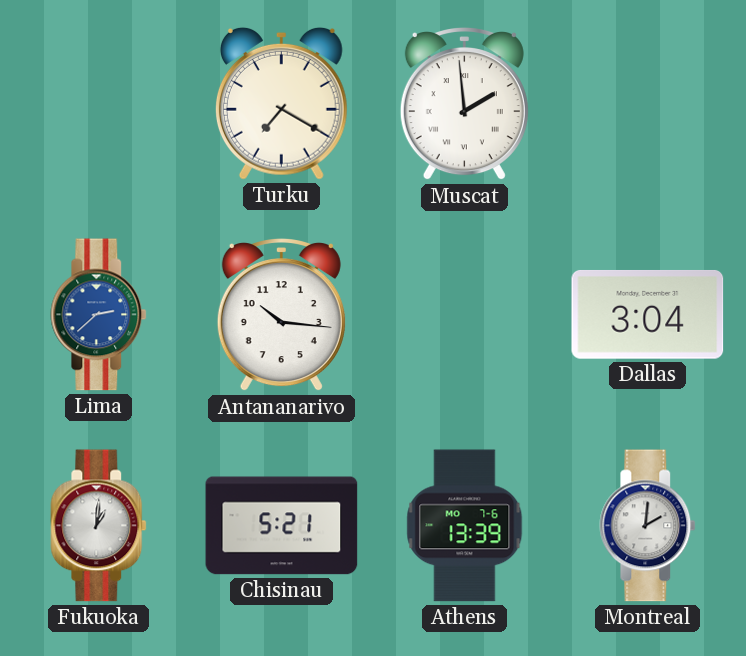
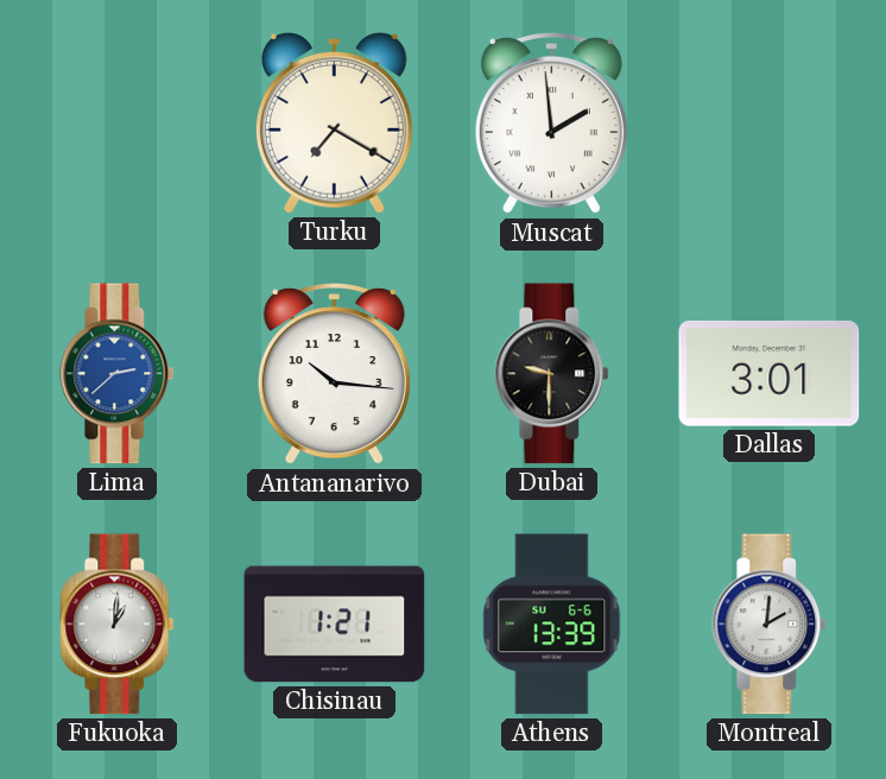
Dubai: none -> 9:30 (552, 374)
Dallas: 3:04 -> 3:01 (770, 373)
Chisinau: 5:21 -> 1:21 (335, 625)
Athens date: MO 7-6 -> SU 6-6 (552, 625)
